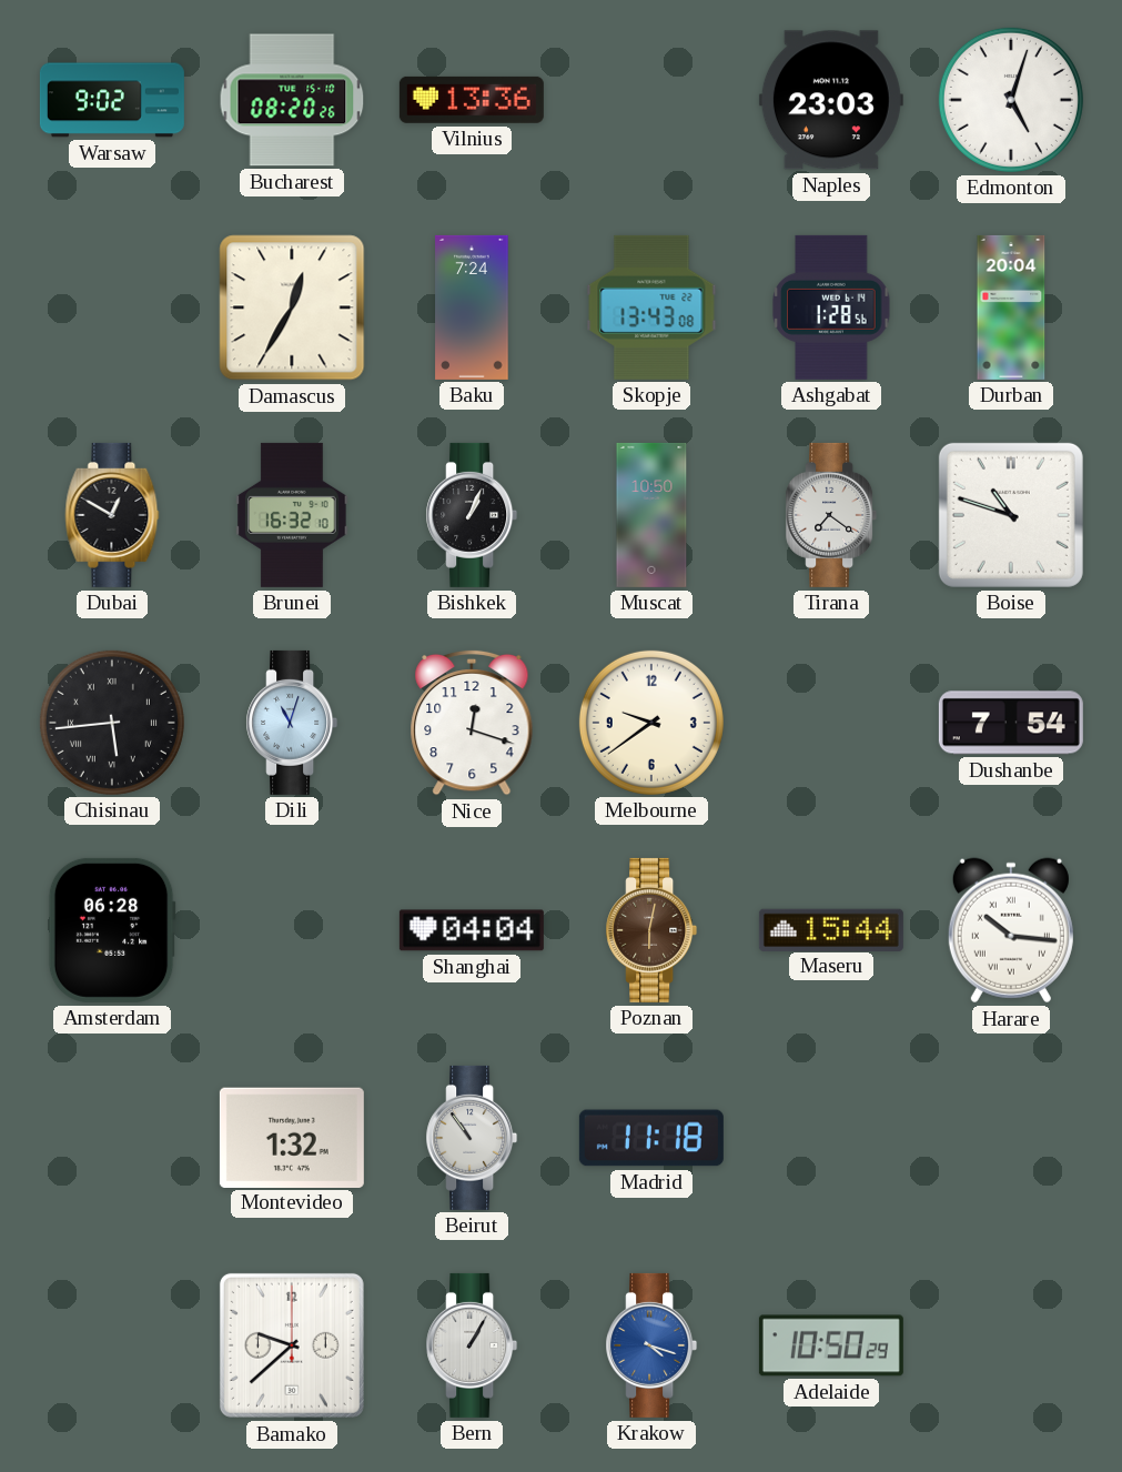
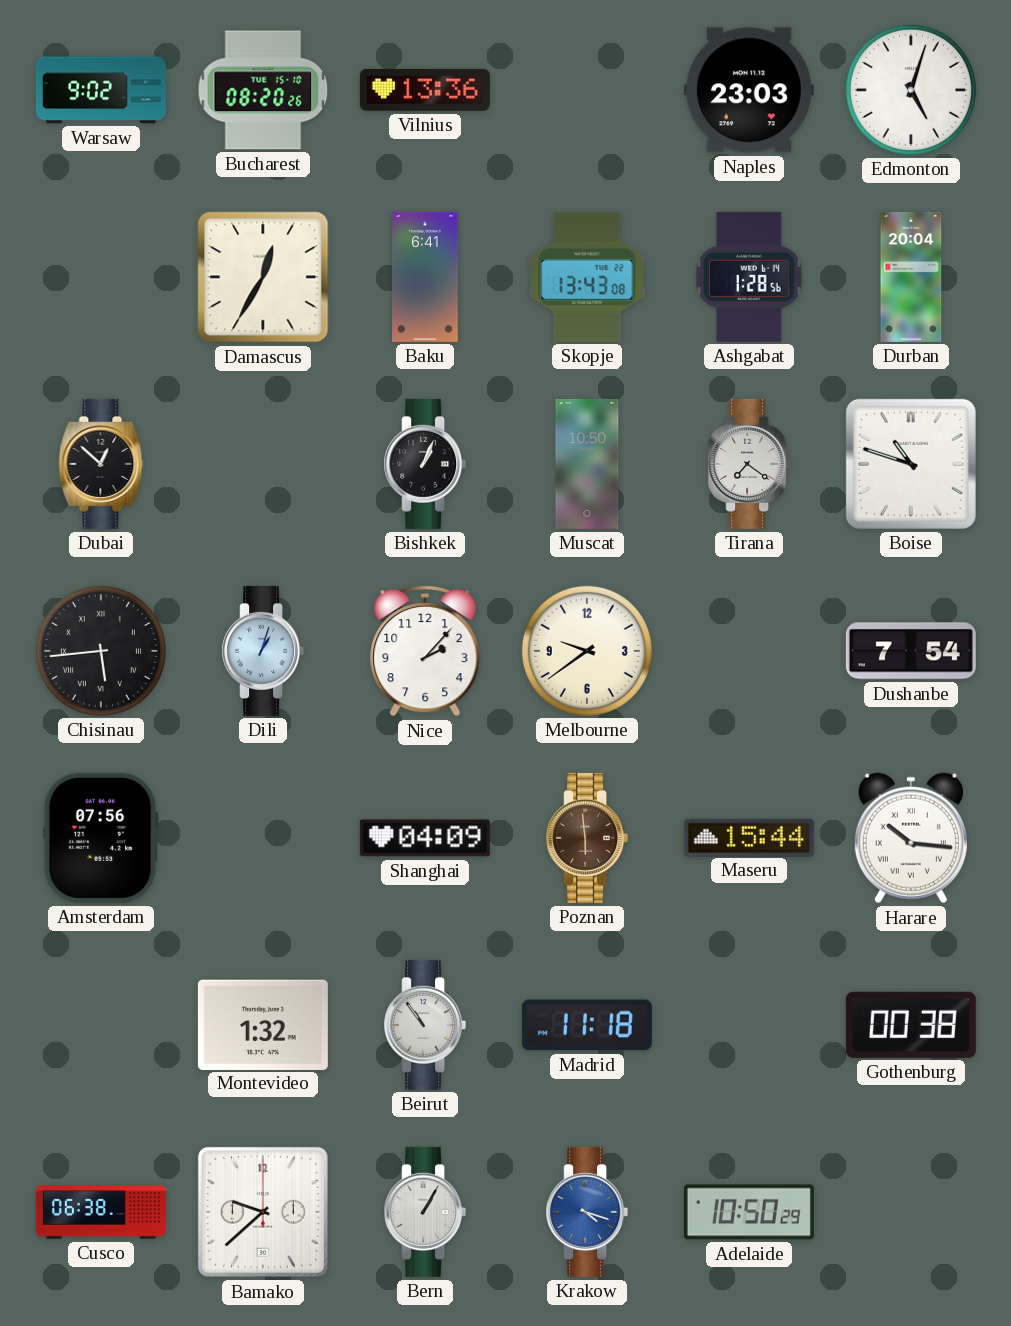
Baku: 7:24 -> 6:41 (425, 277)
Dubai: 12:50 -> 12:52 (101, 464)
Brunei: 16:32 -> none (292, 515)
Dili: 11:03 -> 1:03 (263, 651)
Nice: 12:18 -> 2:07 (425, 651)
Amsterdam: 06:28 -> 07:56 (101, 838)
Shanghai: 04:04 -> 04:09 (425, 838)
Poznan: 6:02 -> 5:59 (587, 838)
Gothenburg: none -> 00:38 (911, 1025)
Cusco: none -> 06:38 (101, 1212)
